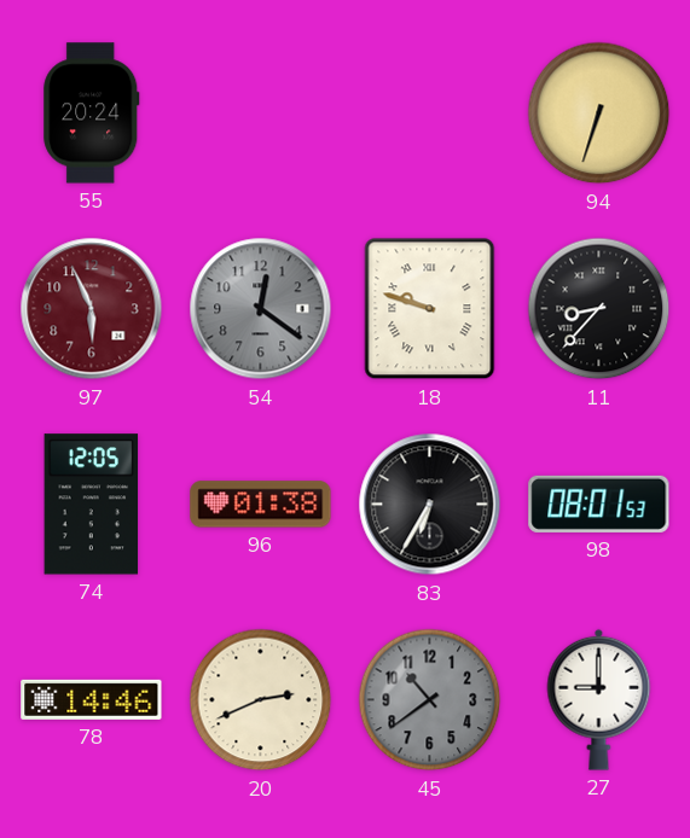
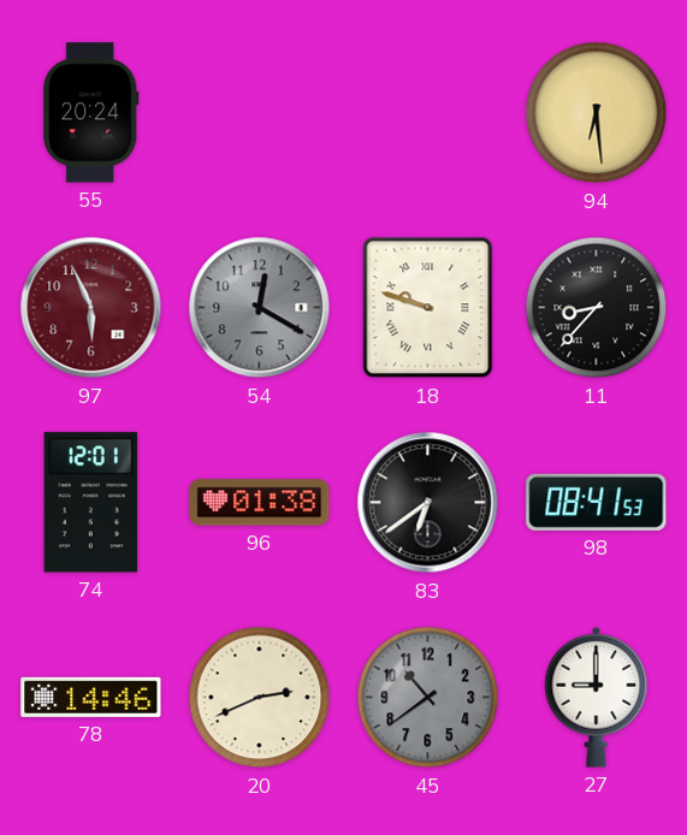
94: 6:33 -> 6:29 (597, 113)
54: 12:21 -> 12:20 (260, 308)
74: 12:05 -> 12:01 (91, 503)
83: 6:35 -> 6:39 (428, 503)
98: 08:01 -> 08:41 (597, 502)
